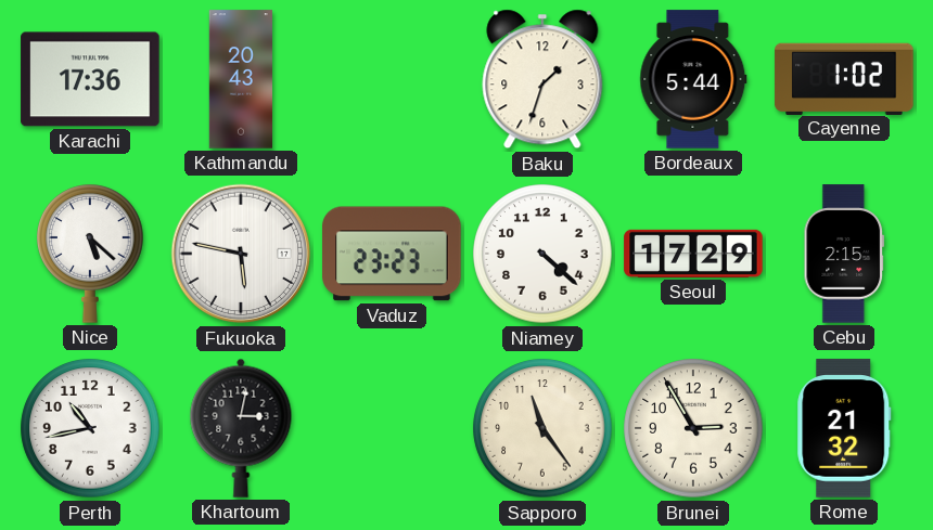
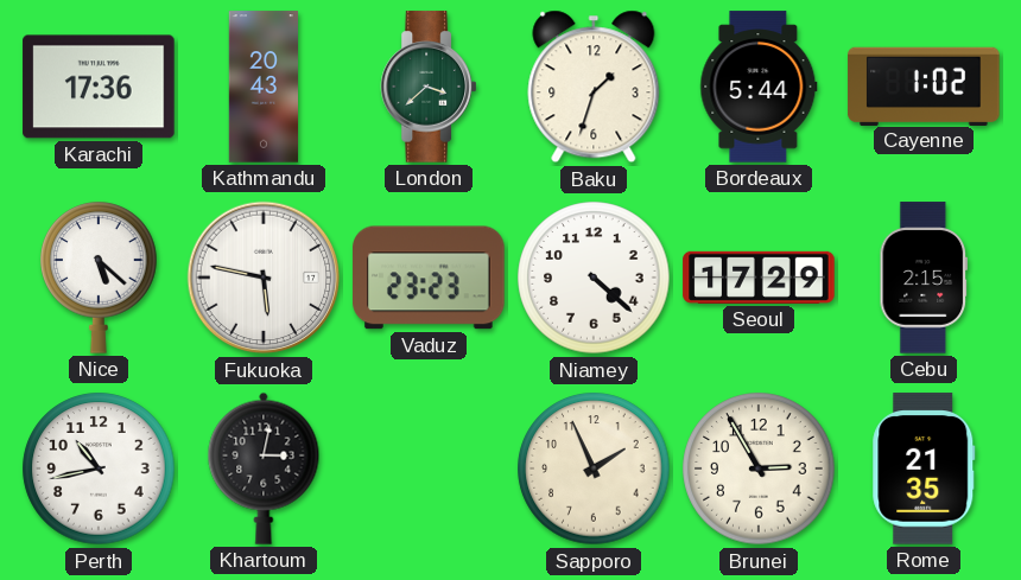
London: none -> 3:38 (427, 87)
Sapporo: 11:24 -> 1:56 (594, 469)
Rome: 21:32 -> 21:35 (924, 469)
